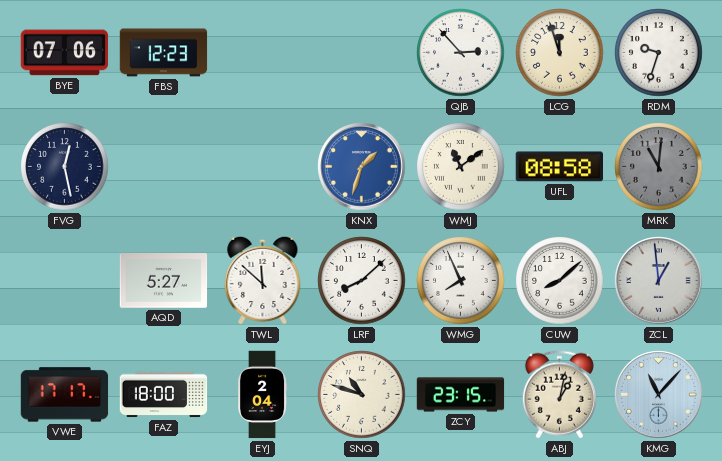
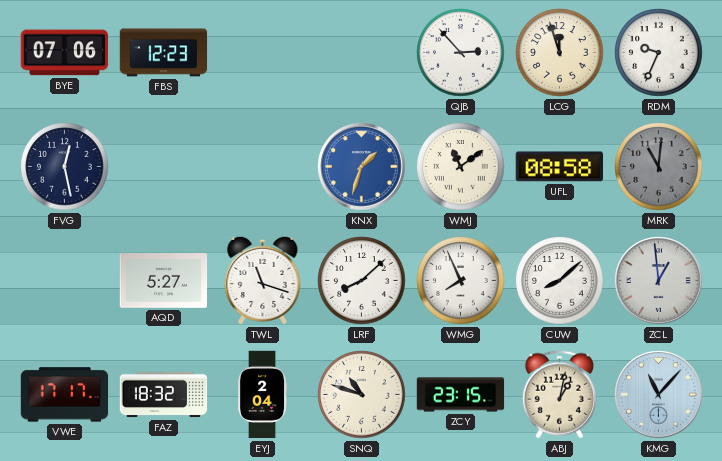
RDM: 9:33 -> 9:34 (659, 53)
TWL: 11:52 -> 11:18 (263, 280)
FAZ: 18:00 -> 18:32 (164, 395)
